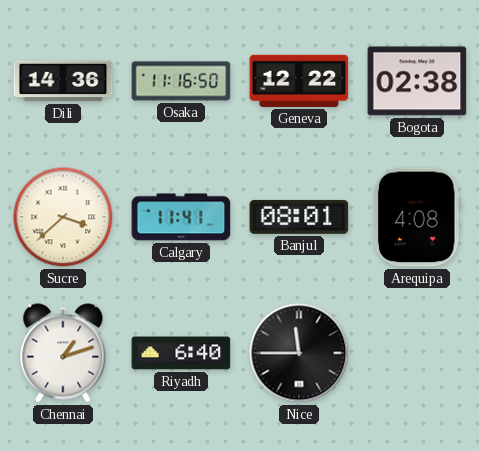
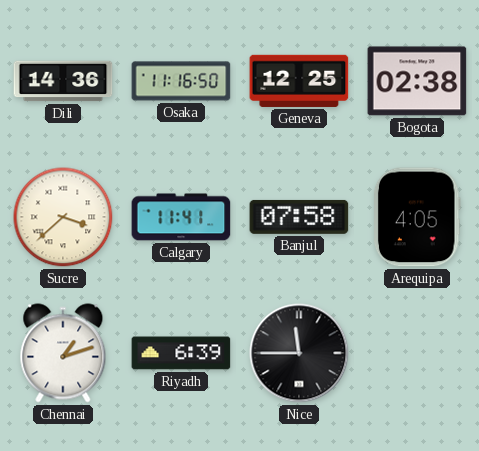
Geneva: 12:22 -> 12:25 (299, 81)
Banjul: 08:01 -> 07:58 (299, 217)
Arequipa: 4:08 -> 4:05 (417, 217)
Riyadh: 6:40 -> 6:39 (181, 353)
